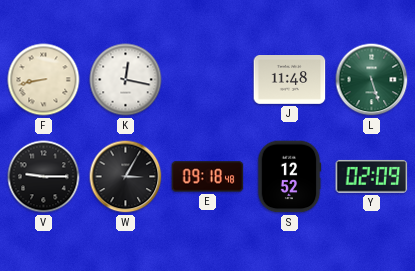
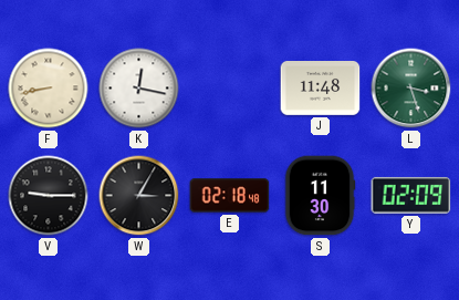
L: 5:27 -> 3:27 (411, 89)
E: 09:18 -> 02:18 (230, 196)
S: 12:52 -> 11:30 (320, 196)
